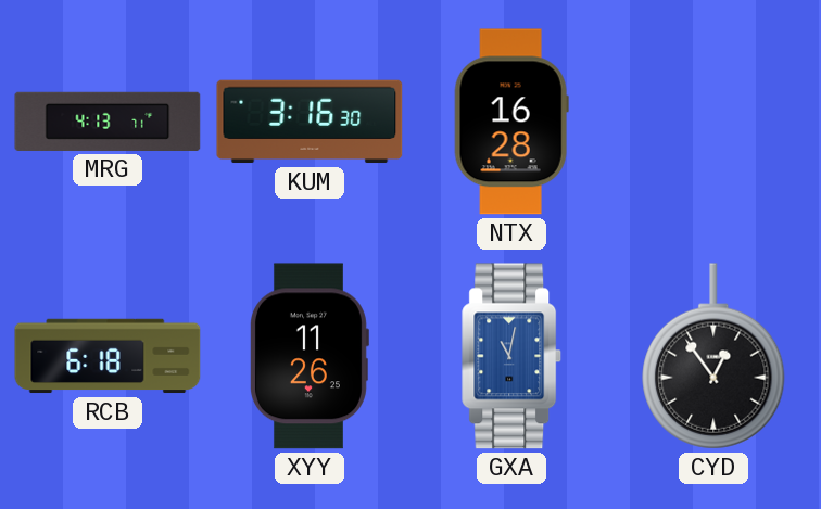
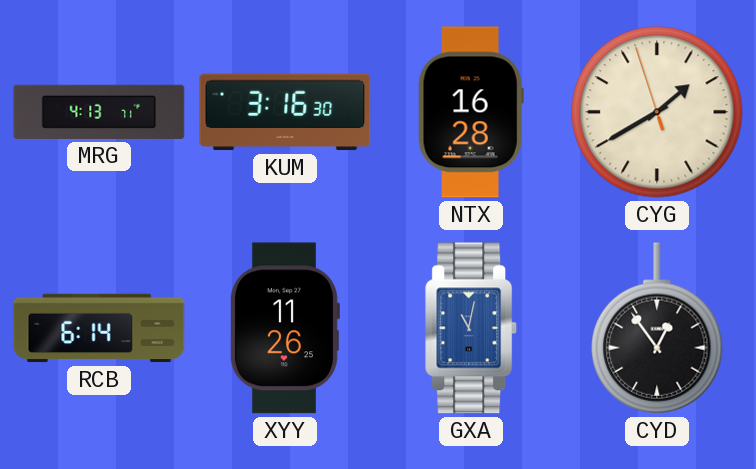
CYG: none -> 1:39 (657, 112)
RCB: 6:18 -> 6:14 (99, 328)
